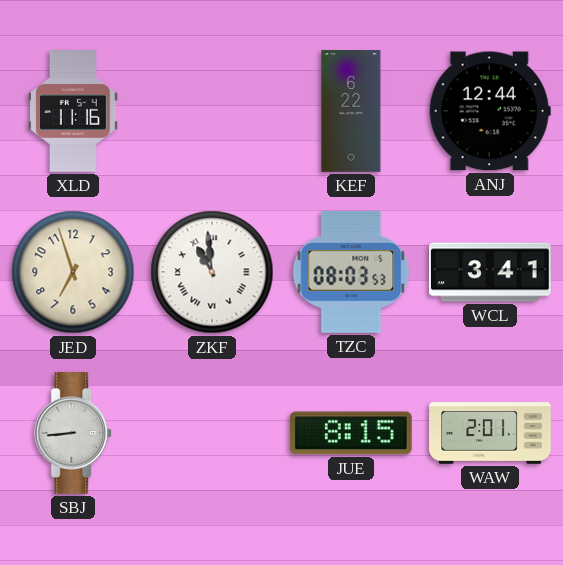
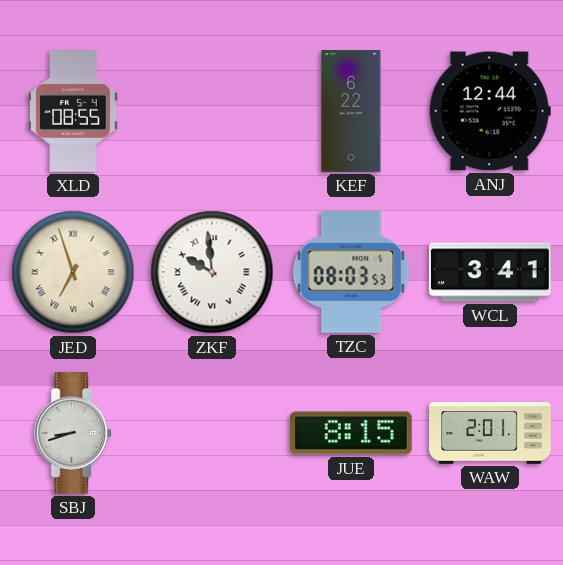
XLD: 11:16 -> 08:55 (73, 112)
JED numerals: Arabic -> Roman (73, 272)
ZKF: 10:59 -> 9:59 (212, 272)
SBJ: 8:44 -> 8:42 (74, 434)
